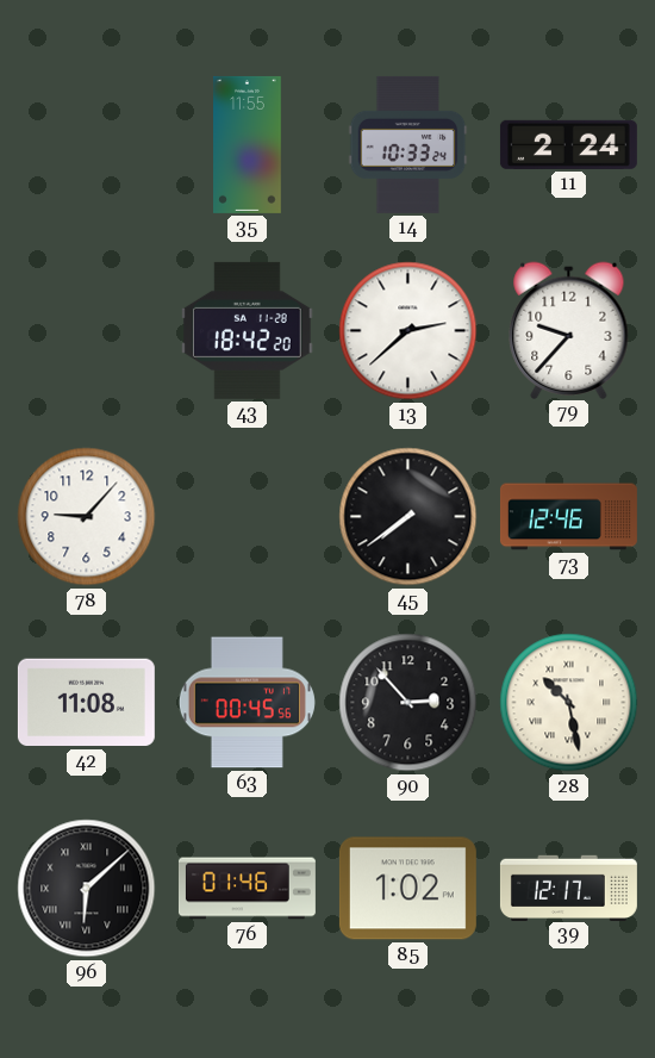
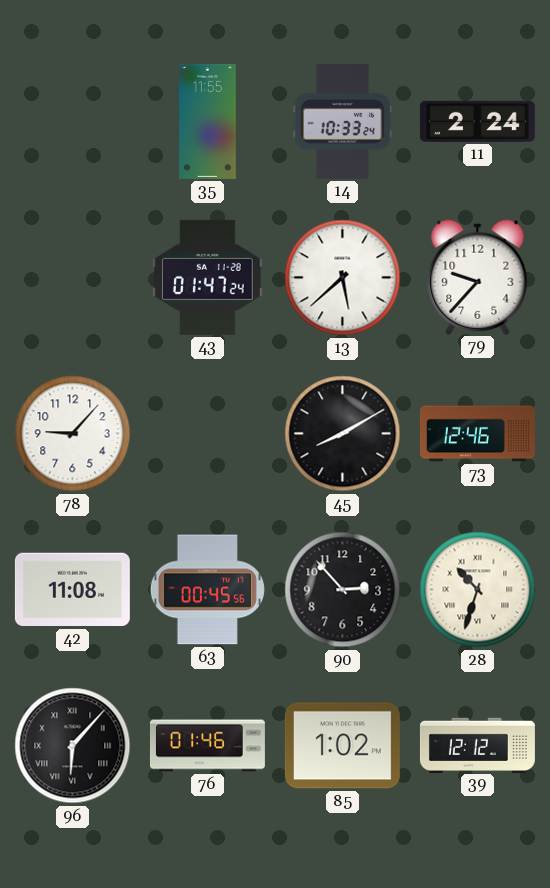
43: 18:42 -> 01:47 (208, 277)
13: 2:38 -> 5:38 (343, 278)
45: 7:39 -> 8:10 (343, 434)
28: 10:28 -> 10:33 (478, 590)
96: 6:08 -> 6:07 (73, 746)
39: 12:17 -> 12:12 (477, 745)
